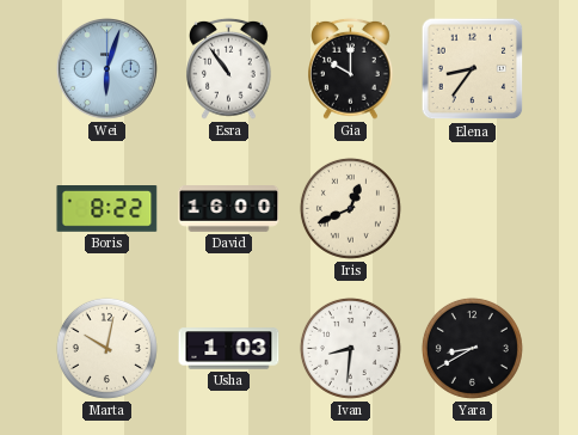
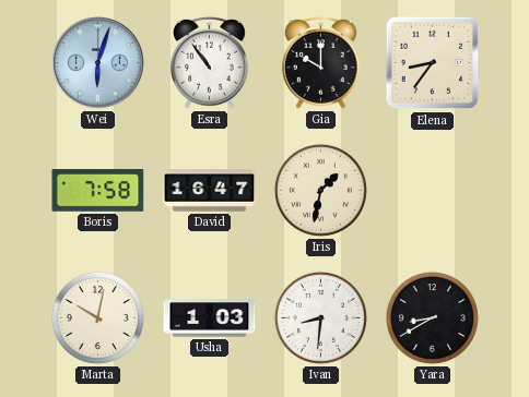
Boris: 8:22 -> 7:58 (98, 191)
David: 16:00 -> 16:47 (210, 191)
Iris: 12:41 -> 1:32 (320, 190)
